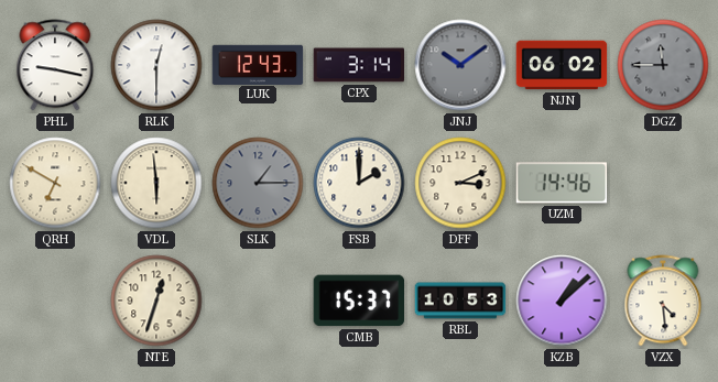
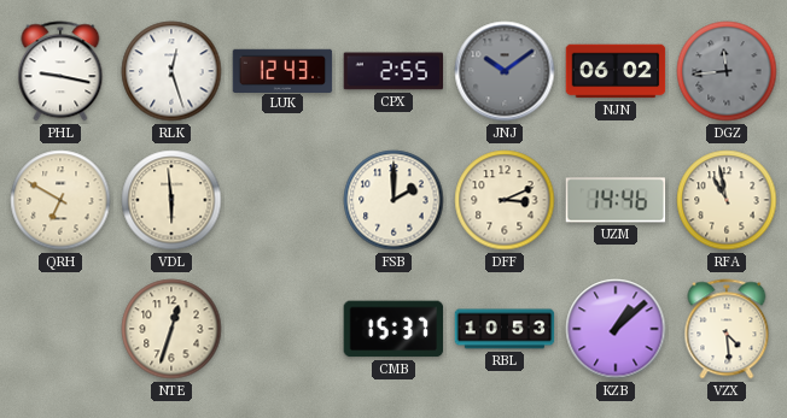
RLK: 12:30 -> 12:27 (171, 71)
CPX: 3:14 -> 2:55 (393, 71)
DGZ: 11:45 -> 11:44 (727, 71)
SLK: 1:15 -> none (258, 183)
RFA: none -> 10:58 (727, 200)
